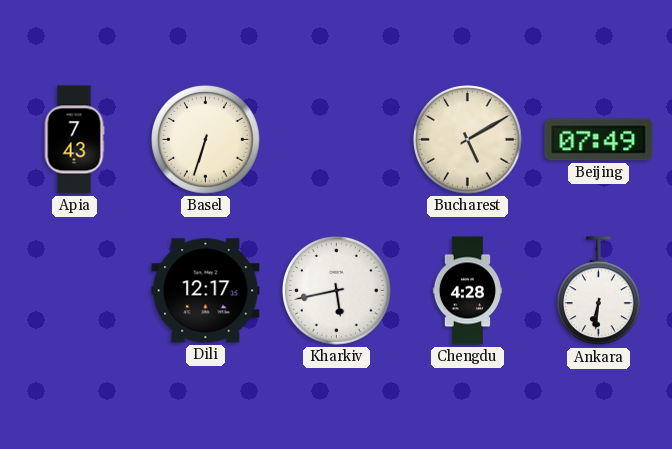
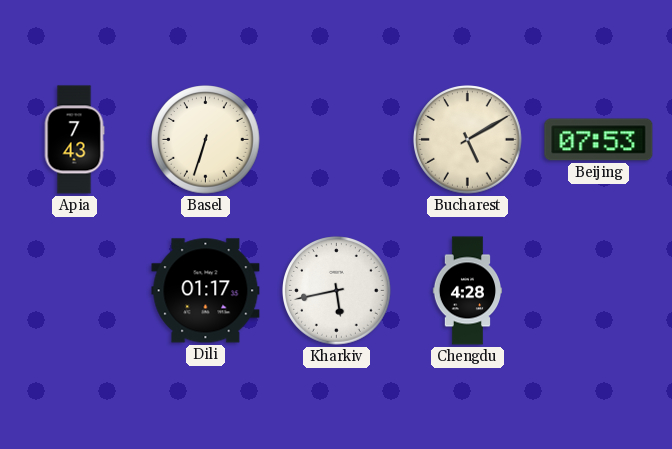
Beijing: 07:49 -> 07:53 (599, 140)
Dili: 12:17 -> 01:17 (206, 291)
Ankara: 6:31 -> none (599, 291)
